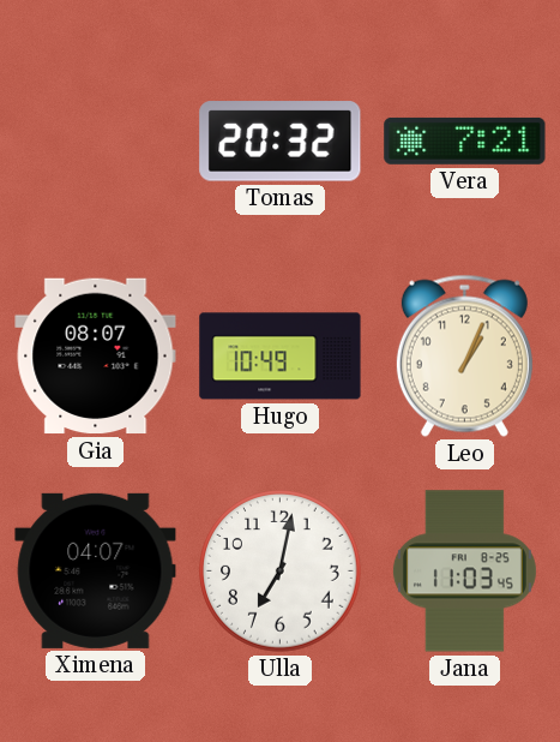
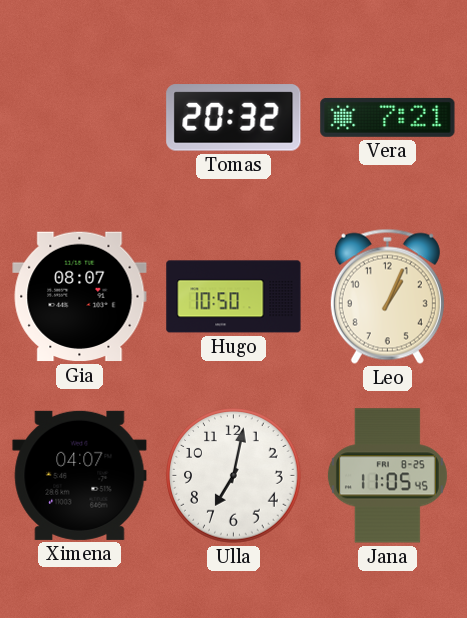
Hugo: 10:49 -> 10:50 (234, 297)
Jana: 11:03 -> 11:05 (387, 476)
